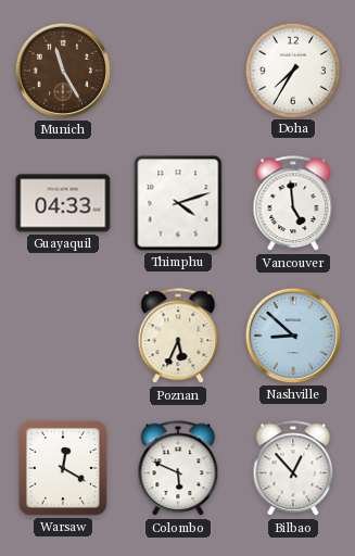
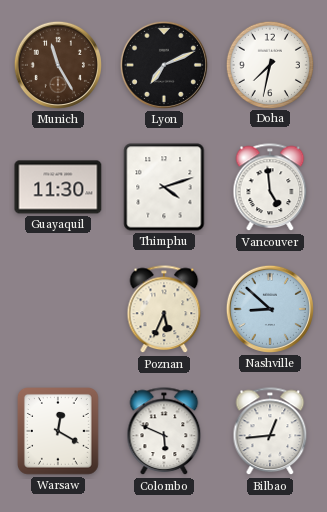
Lyon: none -> 7:11 (164, 65)
Doha: 7:35 -> 7:32 (269, 64)
Guayaquil: 04:33 -> 11:30 (58, 187)
Bilbao: 12:53 -> 12:44 (270, 432)
